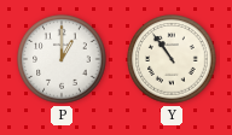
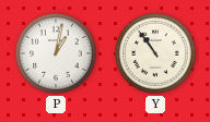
P: 1:00 -> 1:02 (56, 53)
